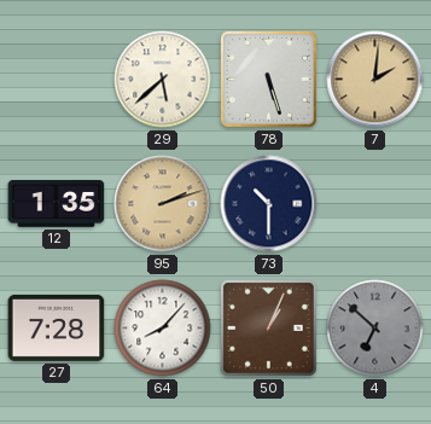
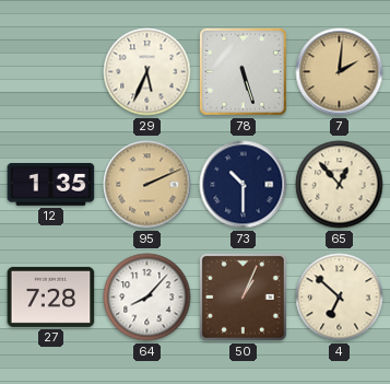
29: 5:38 -> 5:34 (147, 72)
95: 2:12 -> 2:11 (147, 185)
65: none -> 12:53 (340, 185)
4 dial: grey -> cream (340, 298)
